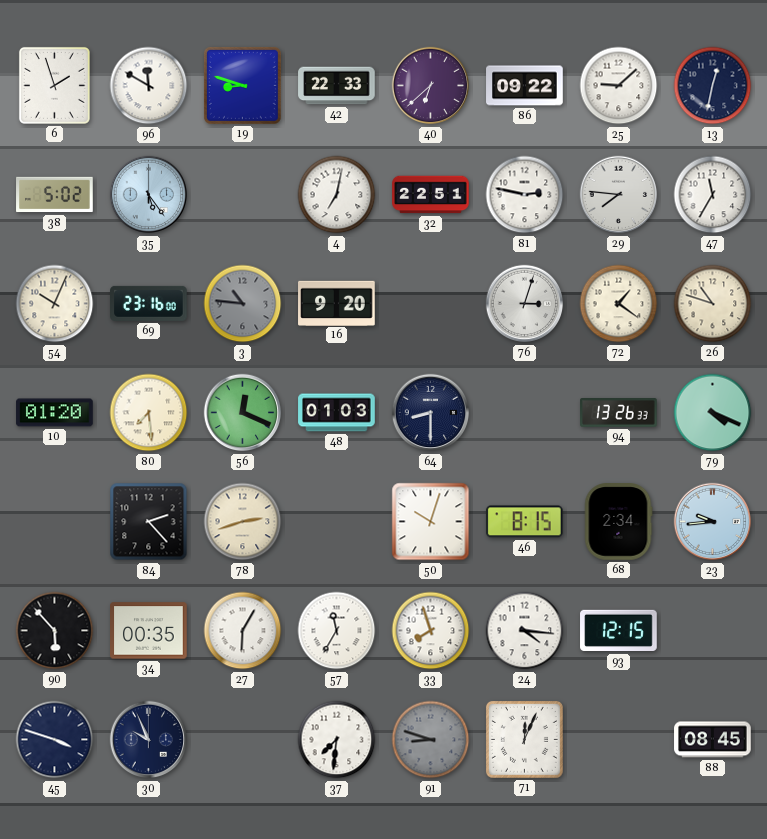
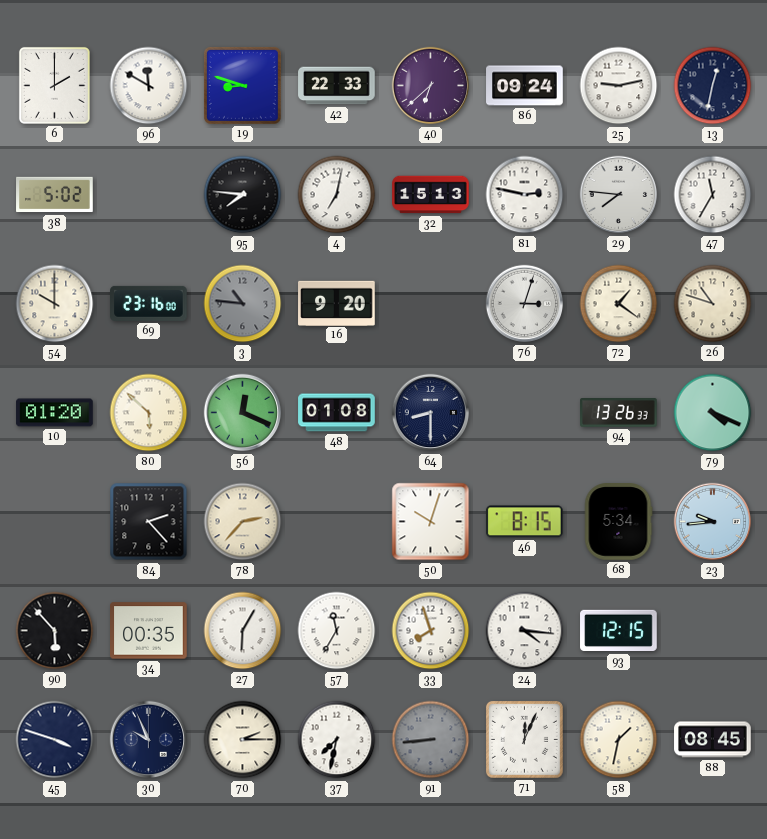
6: 1:57 -> 2:00 (54, 85)
86: 09:22 -> 09:24 (525, 86)
25: 9:08 -> 9:13 (619, 86)
35: 5:24 -> none (149, 195)
95: none -> 7:46 (243, 195)
32: 22:51 -> 15:13 (431, 195)
54: 10:04 -> 10:00 (55, 304)
80: 7:29 -> 5:52 (149, 413)
48: 01:03 -> 01:08 (337, 413)
78: 2:42 -> 2:37 (243, 522)
68: 2:34 -> 5:34 (618, 522)
70: none -> 2:15 (243, 740)
37: 7:31 -> 7:32 (337, 740)
91: 8:48 -> 8:44 (431, 740)
58: none -> 1:32 (619, 740)
